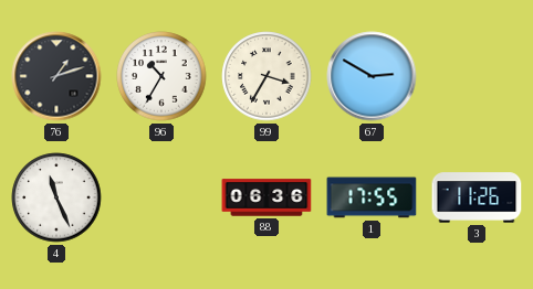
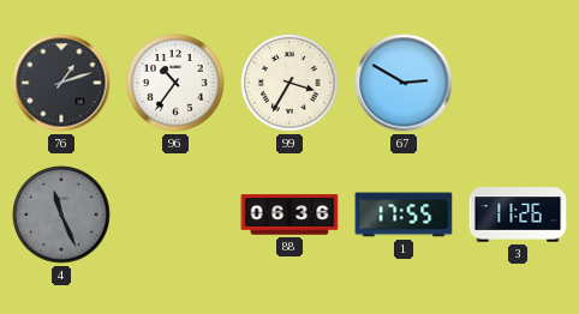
96: 10:35 -> 10:36 (175, 83)
4 dial: white -> grey (61, 215)
